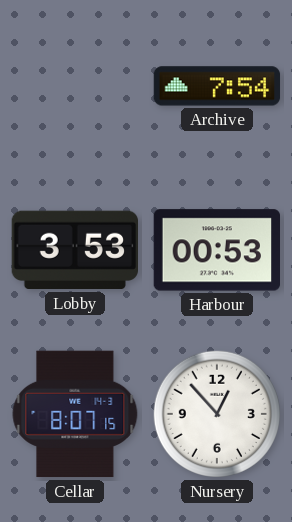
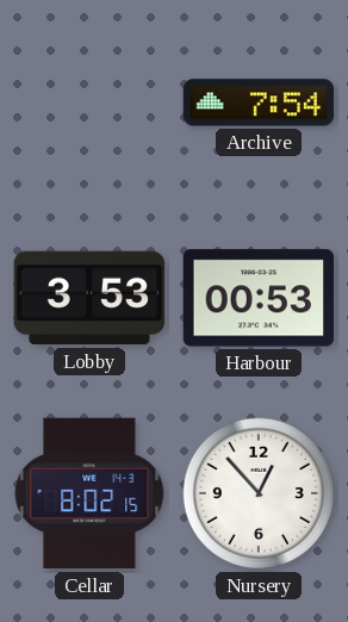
Cellar: 8:07 -> 8:02 (89, 493)
